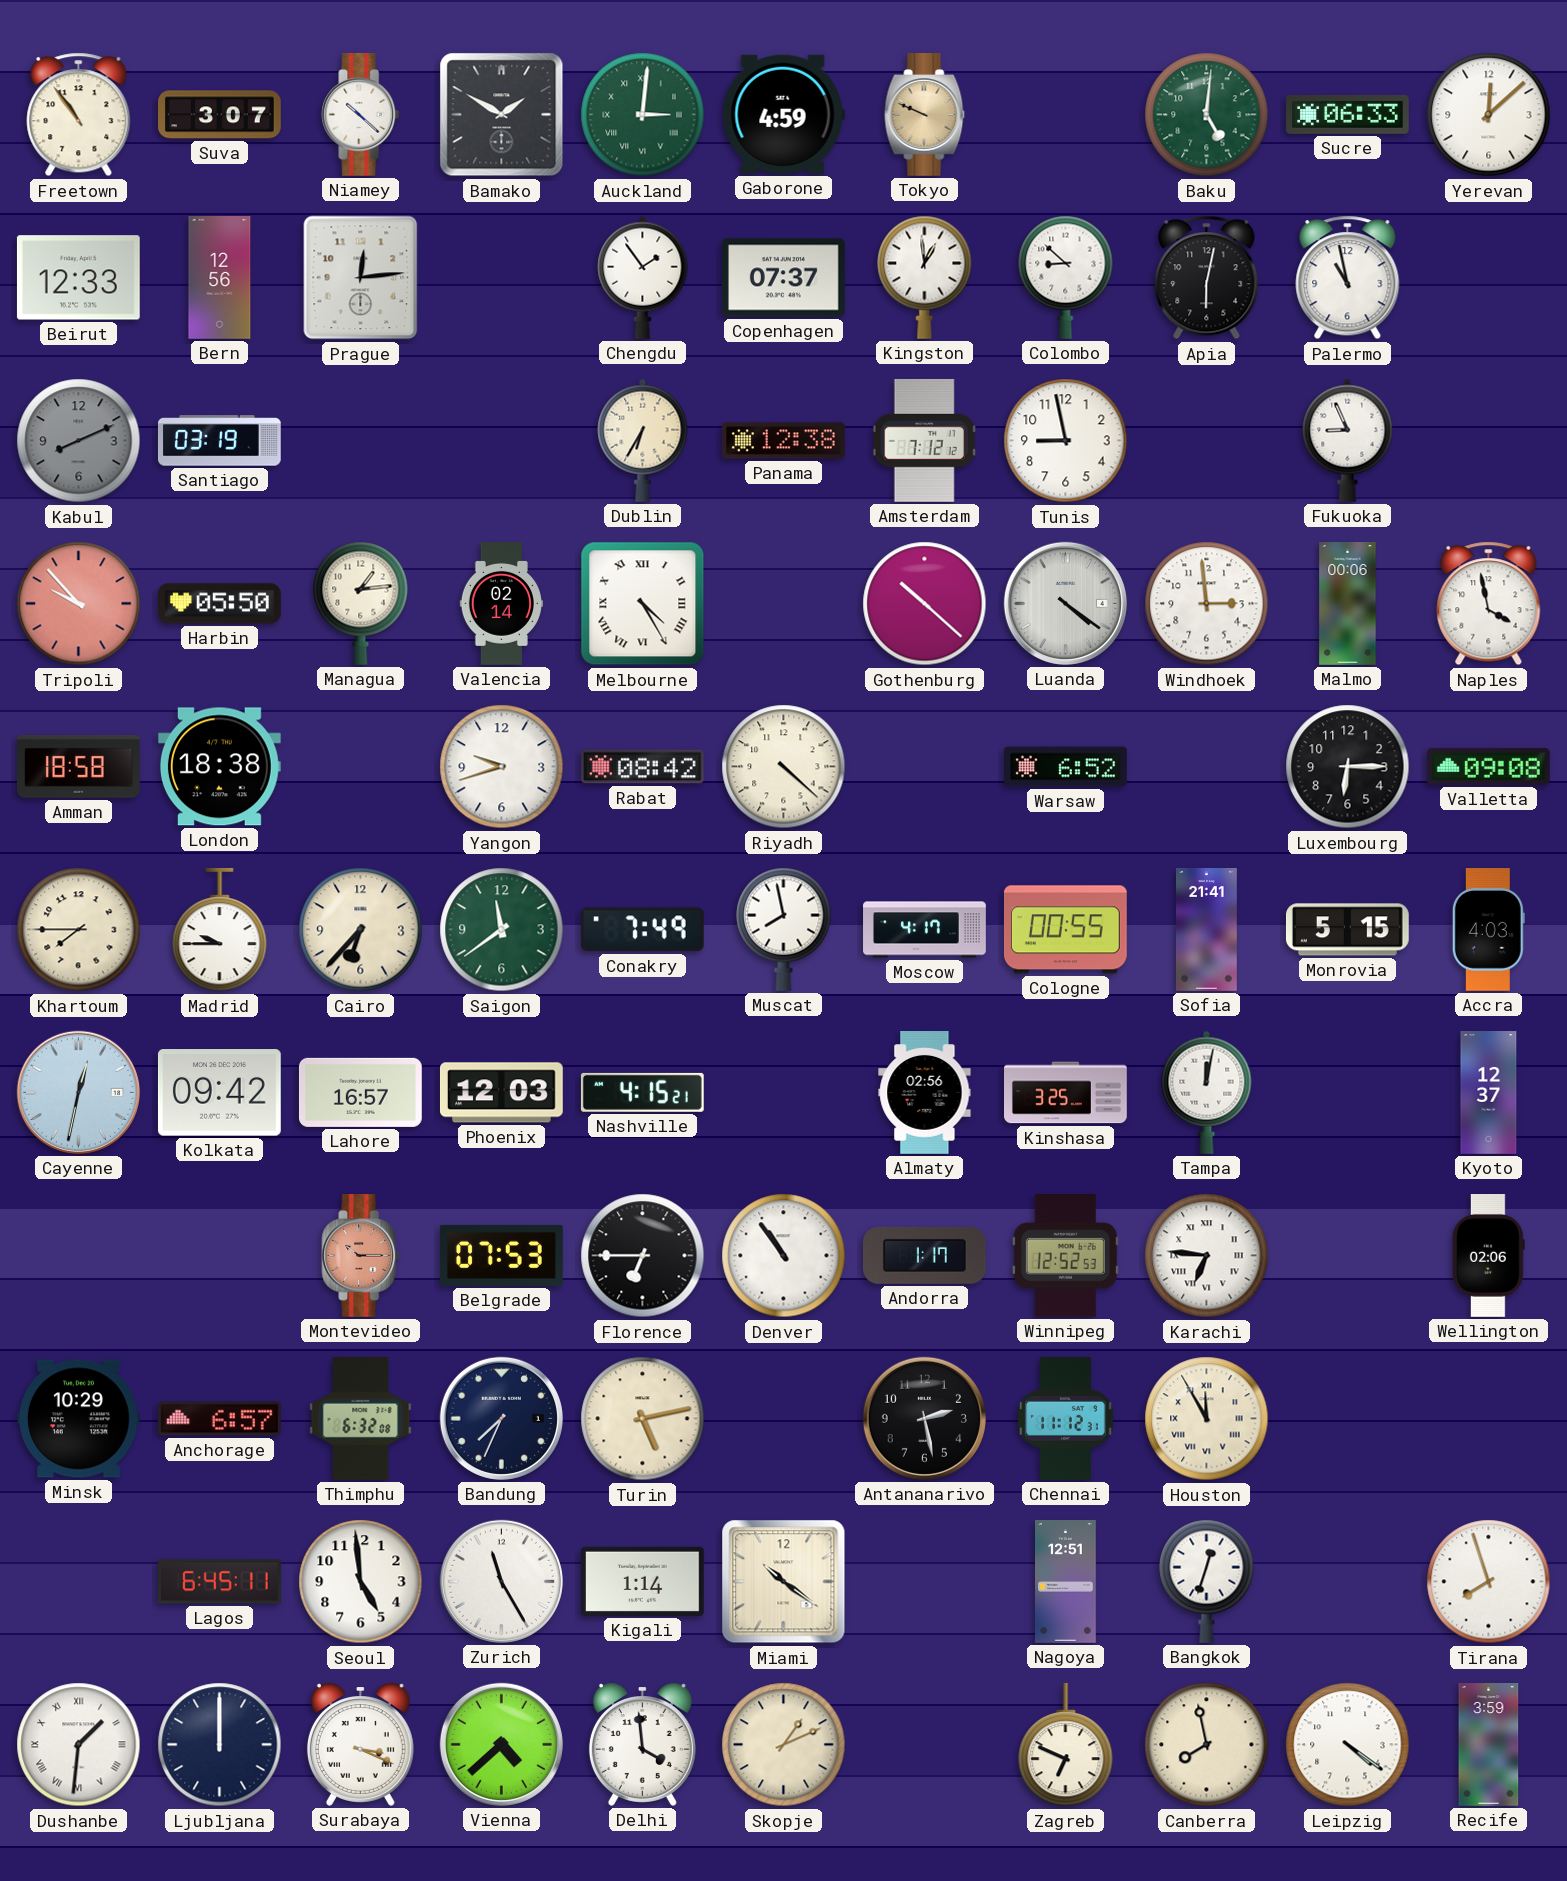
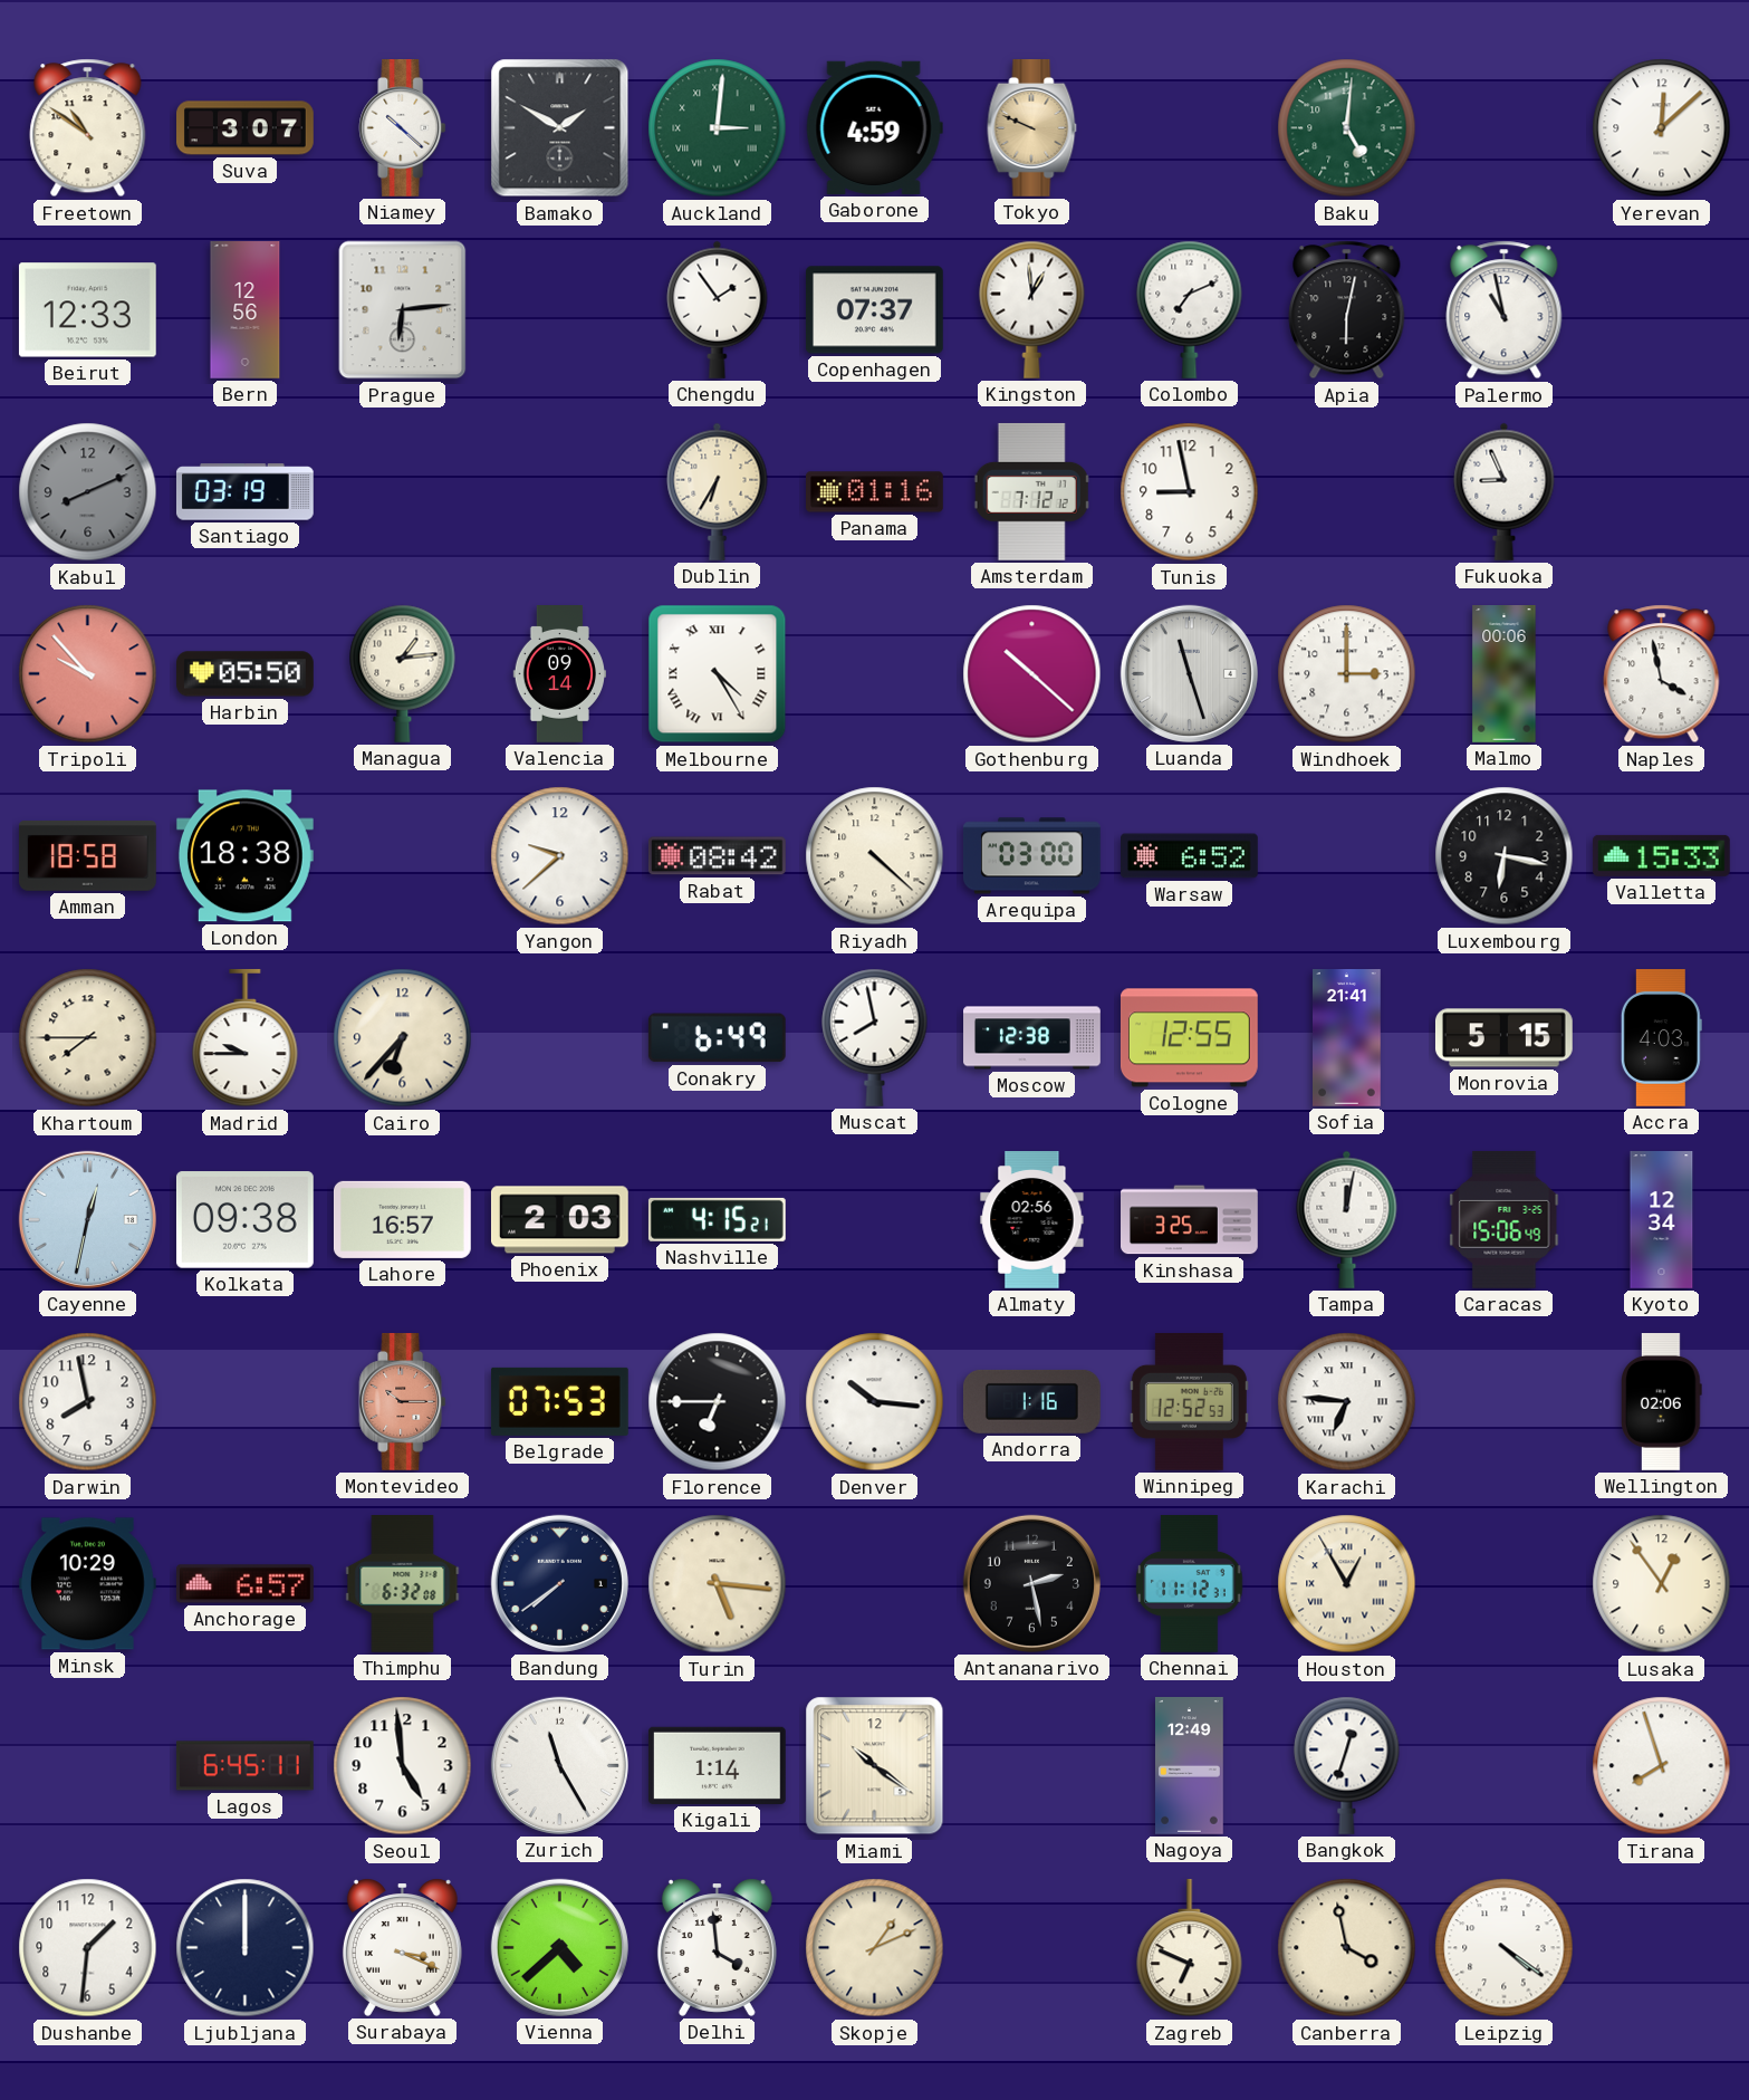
Freetown: 10:54 -> 10:51 (88, 128)
Sucre: 06:33 -> none (1348, 115)
Prague: 12:14 -> 6:14 (403, 310)
Colombo: 8:52 -> 7:11 (1190, 309)
Panama: 12:38 -> 01:16 (875, 492)
Valencia: 02:14 -> 09:14 (559, 674)
Luanda: 4:21 -> 11:27 (1189, 673)
Windhoek: 2:59 -> 3:00 (1347, 674)
Yangon: 9:42 -> 9:38 (560, 856)
Arequipa: none -> 03:00 (1031, 856)
Luxembourg: 6:15 -> 6:17 (1505, 856)
Valletta: 09:08 -> 15:33 (1661, 855)
Saigon: 11:39 -> none (502, 930)
Conakry: 7:49 -> 6:49 (717, 1038)
Moscow: 4:17 -> 12:38 (1032, 1038)
Cologne: 00:55 -> 12:55 (1189, 1038)
Kolkata: 09:42 -> 09:38 (244, 1220)
Phoenix: 12:03 -> 2:03 (559, 1220)
Caracas: none -> 15:06 (1505, 1219)
Kyoto: 12:37 -> 12:34 (1662, 1220)
Darwin: none -> 7:58 (88, 1402)
Denver: 10:54 -> 10:16 (875, 1402)
Andorra: 1:17 -> 1:16 (1031, 1401)
Bandung: 7:34 -> 7:39 (559, 1583)
Turin: 5:13 -> 5:16 (718, 1584)
Houston: 11:55 -> 12:55 (1347, 1584)
Lusaka: none -> 12:54 (1662, 1584)
Nagoya: 12:51 -> 12:49 (1190, 1766)
Dushanbe numerals: Roman -> Arabic (88, 1948)
Canberra: 7:58 -> 3:58 (1347, 1948)
Recife: 3:59 -> none (1489, 1745)
